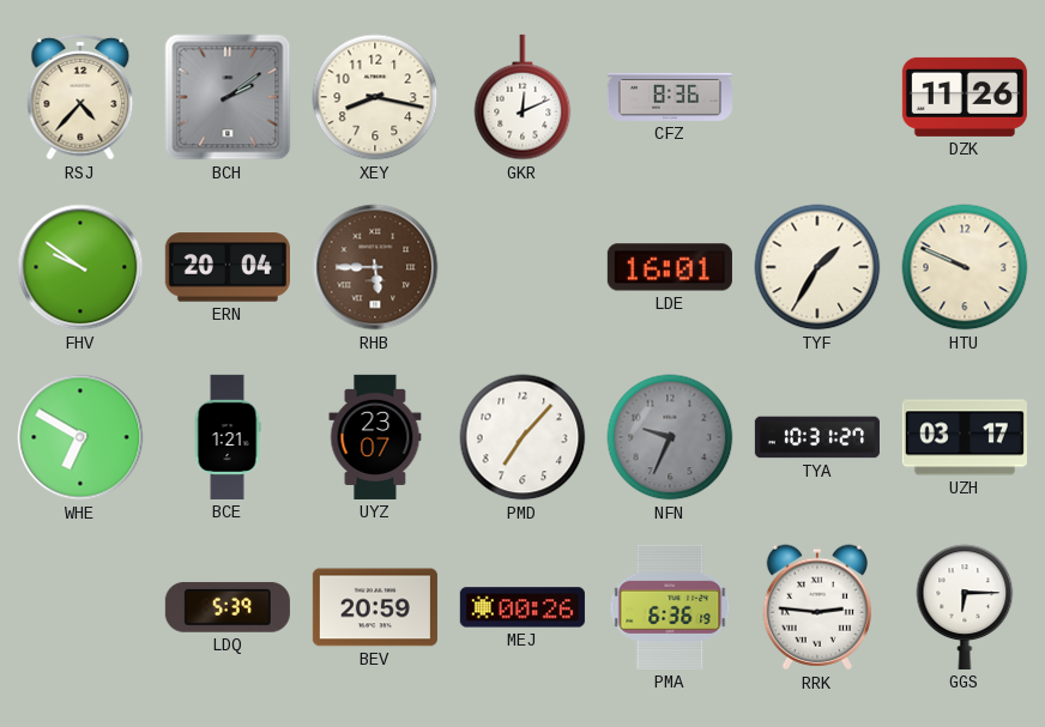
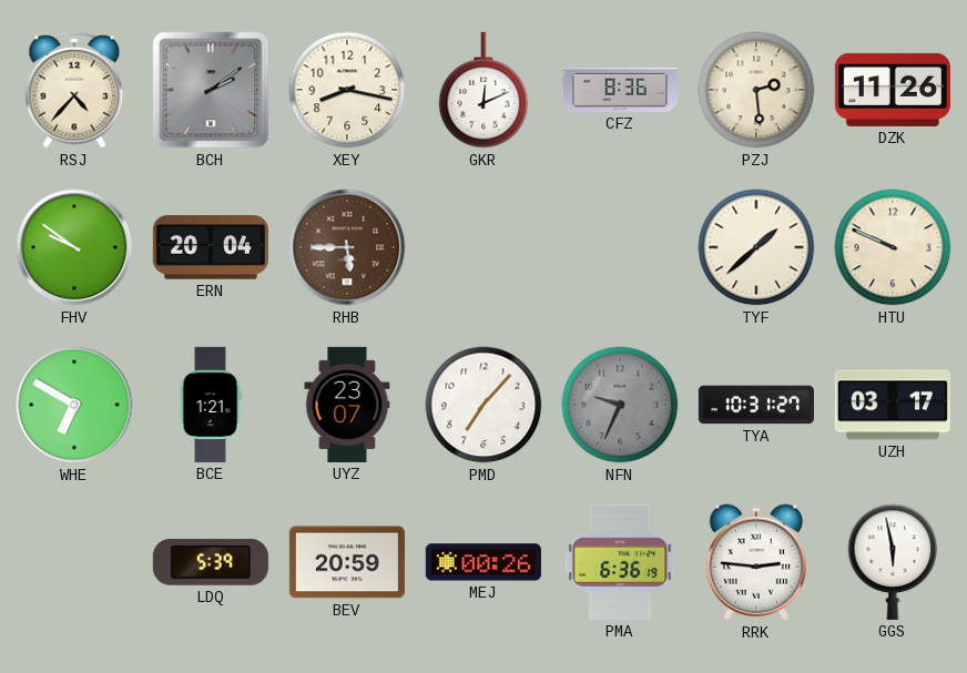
PZJ: none -> 2:29 (756, 90)
LDE: 16:01 -> none (670, 267)
TYF: 1:35 -> 1:38 (756, 247)
GGS: 6:15 -> 5:58 (893, 562)
